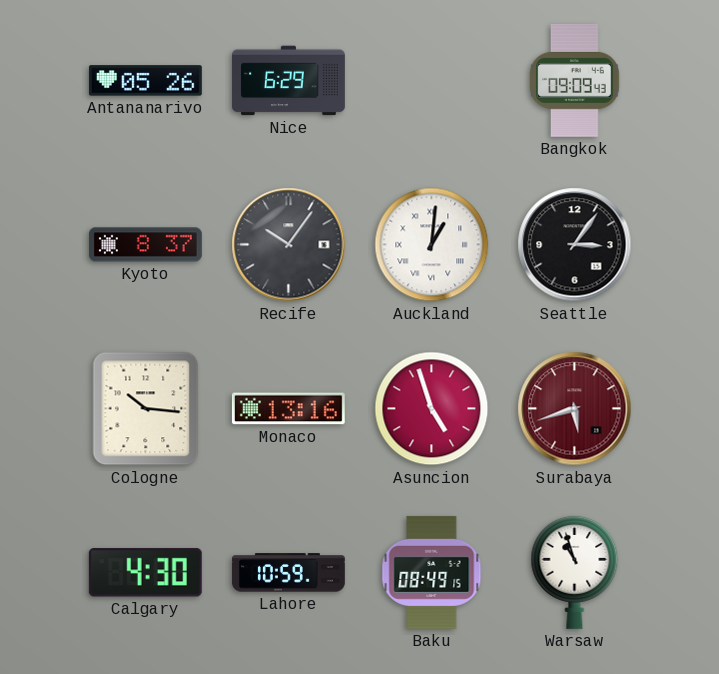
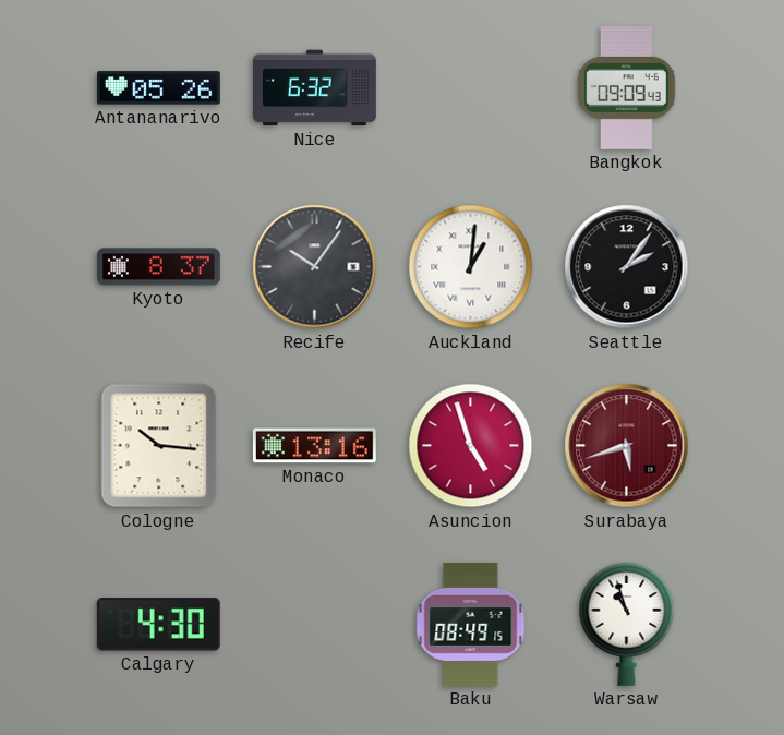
Nice: 6:29 -> 6:32 (314, 88)
Seattle: 3:06 -> 2:06 (627, 267)
Lahore: 10:59 -> none (288, 573)
